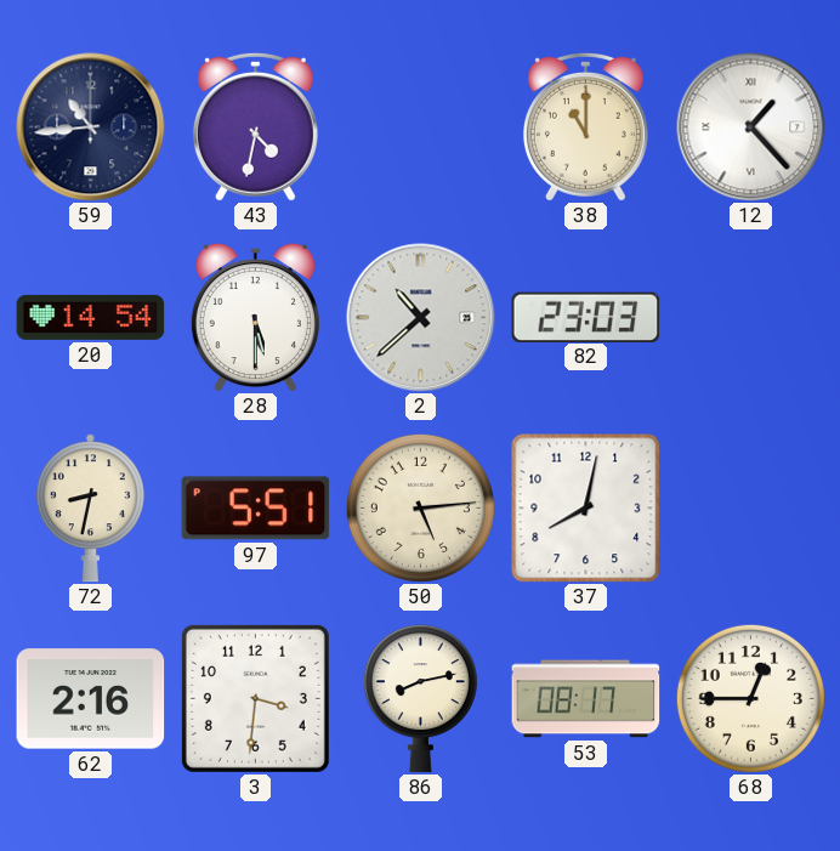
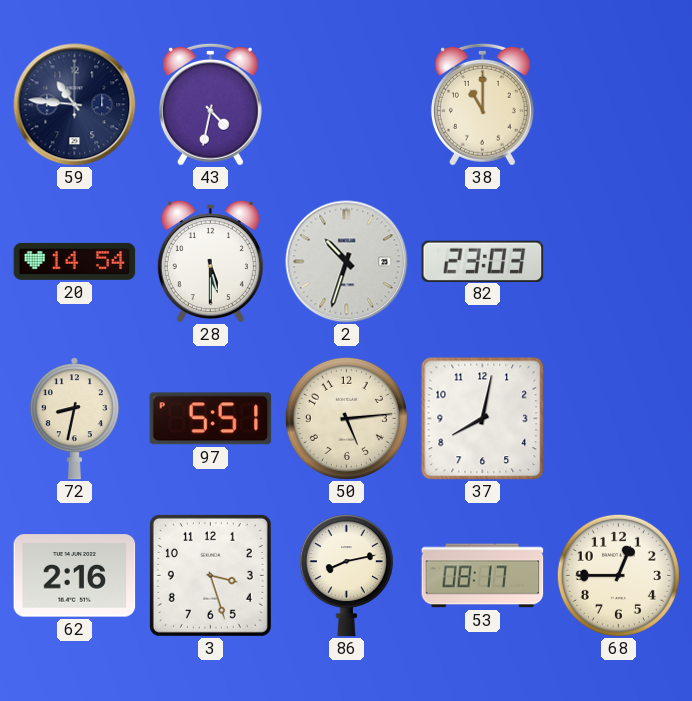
59: 10:44 -> 10:46 (75, 105)
12: 1:23 -> none (751, 127)
2: 10:38 -> 10:33 (347, 262)
3: 3:31 -> 3:27 (210, 575)
